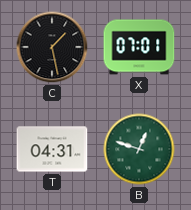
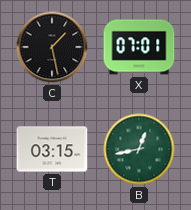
T: 04:31 -> 03:15 (52, 149)
B: 12:48 -> 12:43 (139, 149)
